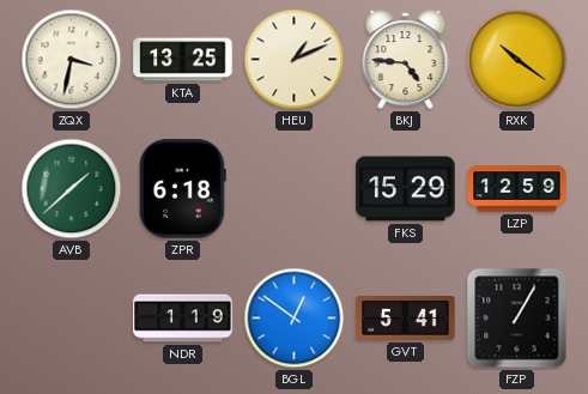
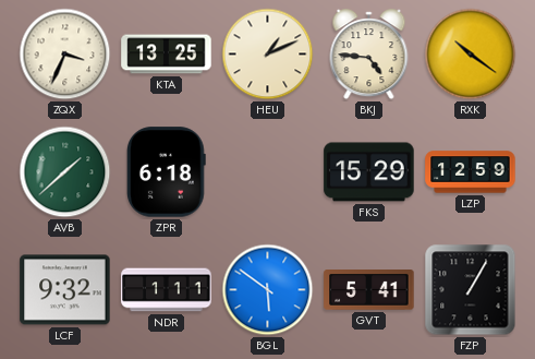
ZQX: 3:32 -> 3:34 (65, 55)
LCF: none -> 9:32 (65, 290)
NDR: 1:19 -> 1:11 (167, 290)
BGL: 12:51 -> 5:51 (268, 290)
